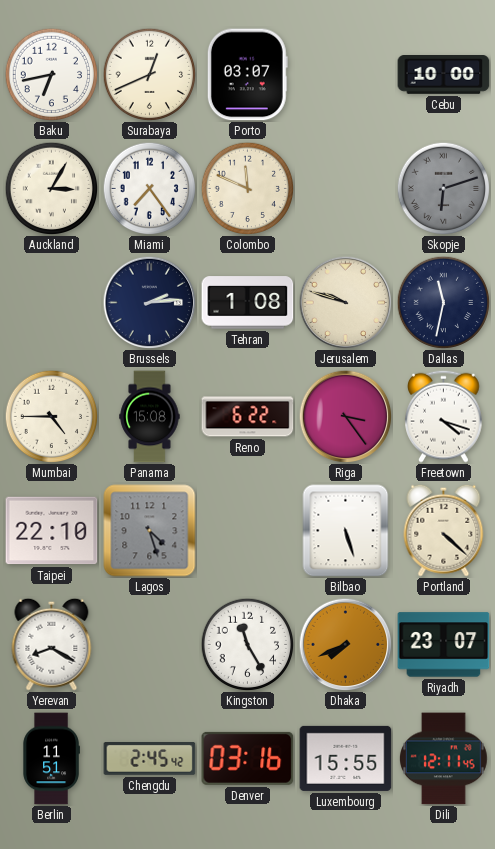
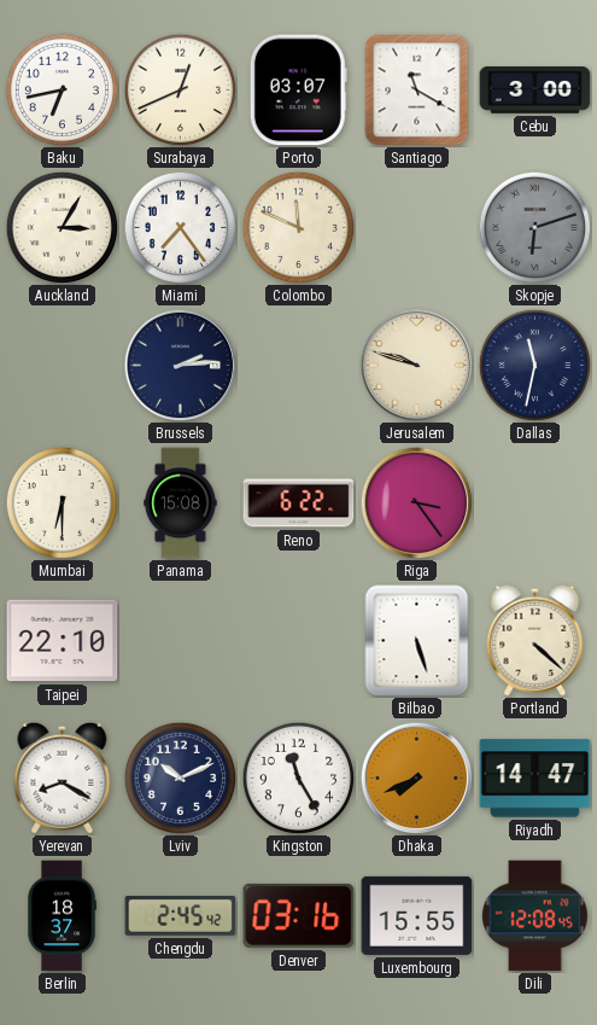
Santiago: none -> 11:20 (417, 91)
Cebu: 10:00 -> 3:00 (535, 91)
Tehran: 1:08 -> none (248, 303)
Mumbai: 4:45 -> 6:30 (62, 502)
Freetown: 4:18 -> none (444, 416)
Lagos: 4:27 -> none (150, 531)
Lviv: none -> 10:11 (180, 778)
Riyadh: 23:07 -> 14:47 (535, 779)
Berlin: 11:51 -> 18:37 (62, 916)
Dili: 12:11 -> 12:08 (534, 916)
